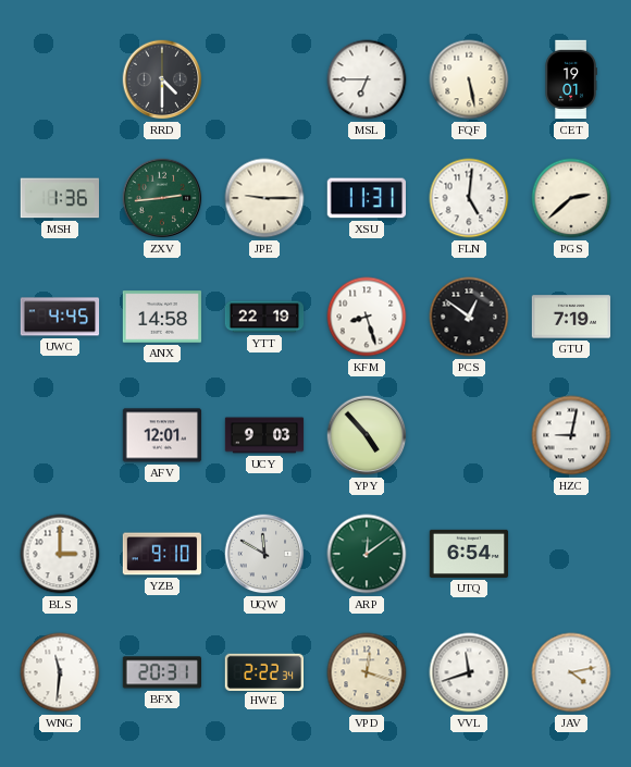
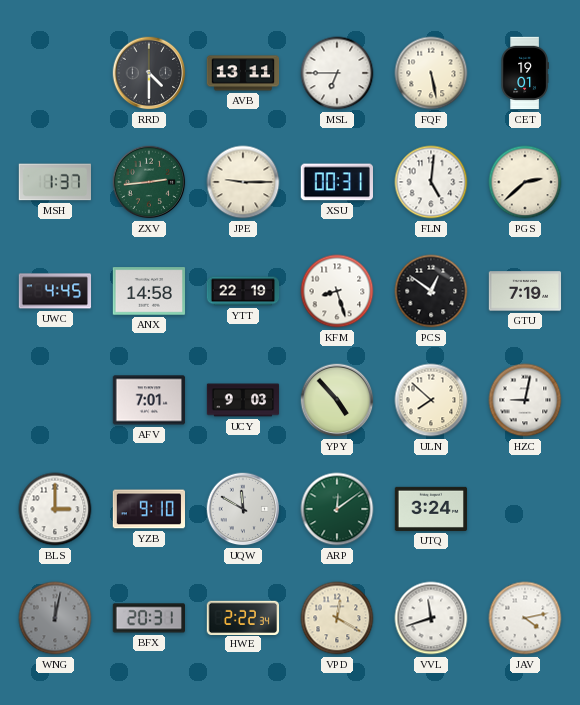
AVB: none -> 13:11 (243, 73)
MSH: 1:36 -> 1:37 (54, 182)
XSU: 11:31 -> 00:31 (336, 182)
AFV: 12:01 -> 7:01 (149, 400)
ULN: none -> 7:52 (431, 400)
UTQ: 6:54 -> 3:24 (431, 509)
WNG: 11:31 -> 12:02 (55, 618)
WNG dial: white -> grey (55, 618)
VPD: 12:18 -> 12:20 (337, 618)
